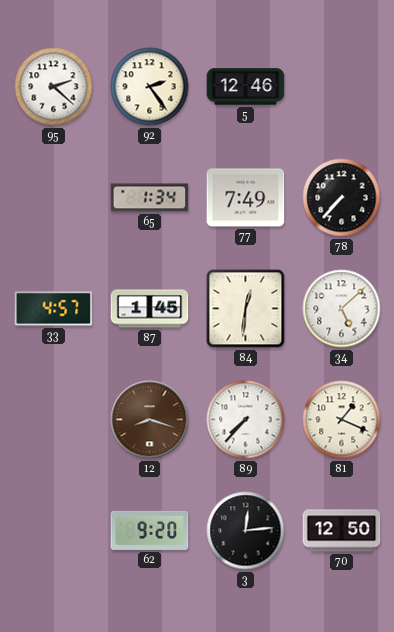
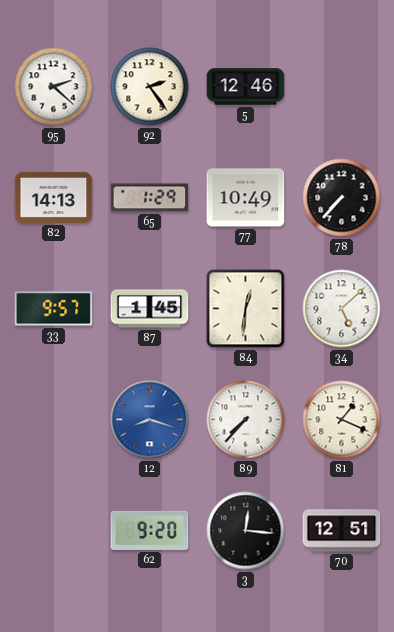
82: none -> 14:13 (54, 197)
65: 1:34 -> 1:29 (150, 198)
77: 7:49 -> 10:49 (246, 198)
33: 4:57 -> 9:57 (54, 309)
12 dial: brown -> blue (150, 420)
3: 12:14 -> 12:16 (246, 531)
70: 12:50 -> 12:51 (342, 531)
